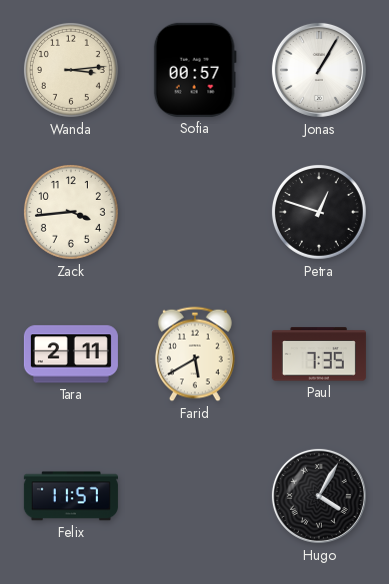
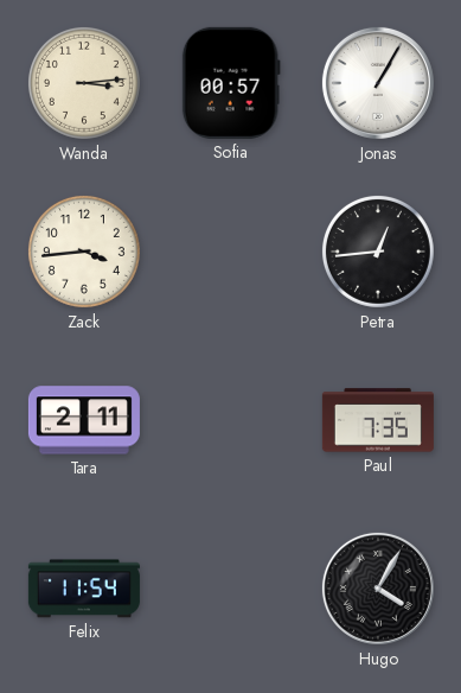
Petra: 12:48 -> 12:44 (378, 252)
Farid: 5:40 -> none (195, 354)
Felix: 11:57 -> 11:54 (84, 589)
